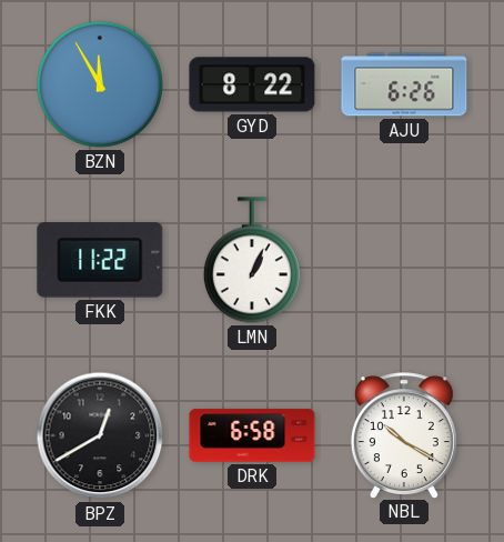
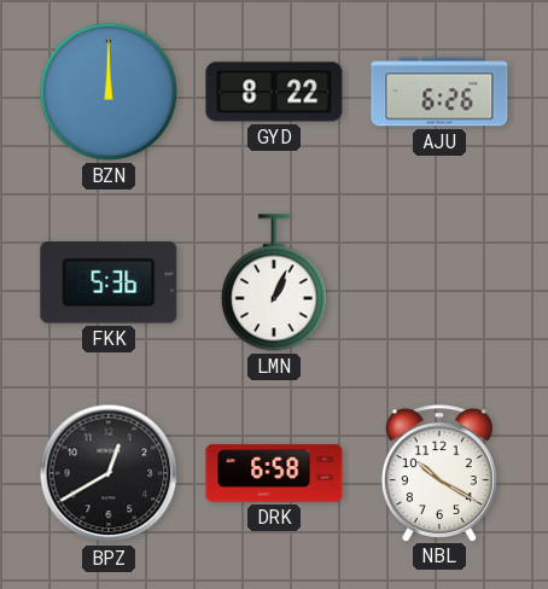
BZN: 11:55 -> 12:00 (109, 92)
FKK: 11:22 -> 5:36 (109, 284)
